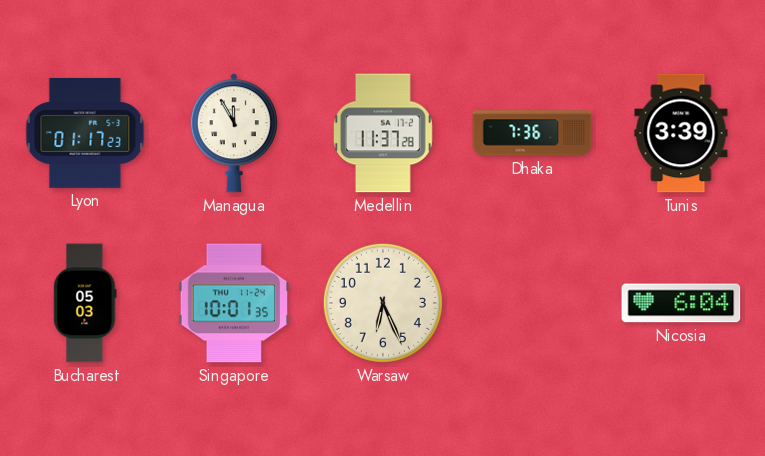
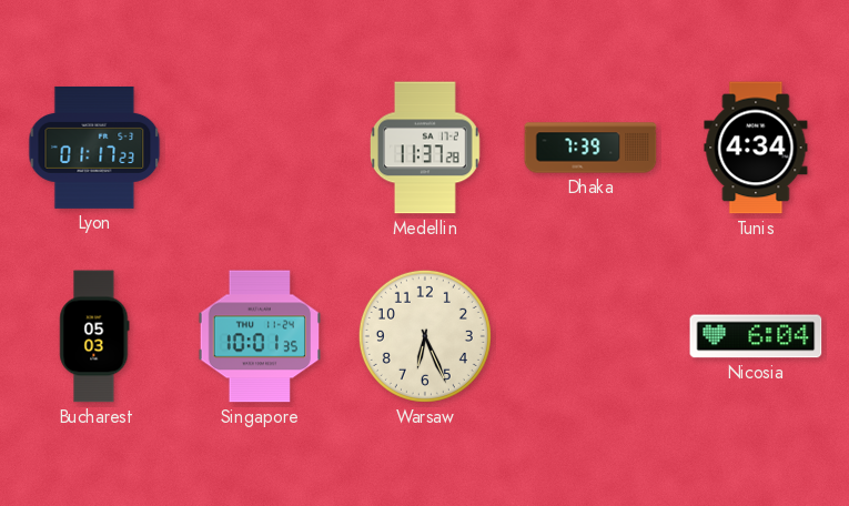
Managua: 11:55 -> none (234, 133)
Dhaka: 7:36 -> 7:39 (590, 148)
Tunis: 3:39 -> 4:34 (756, 148)
